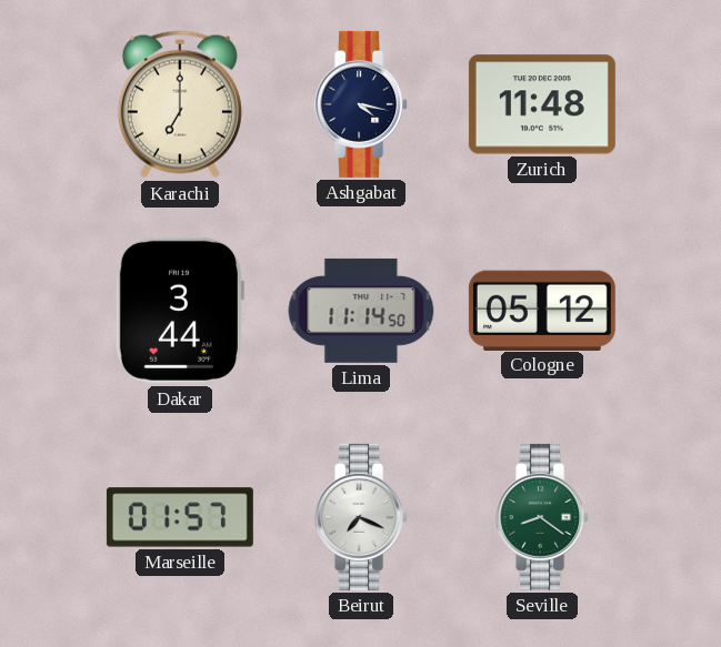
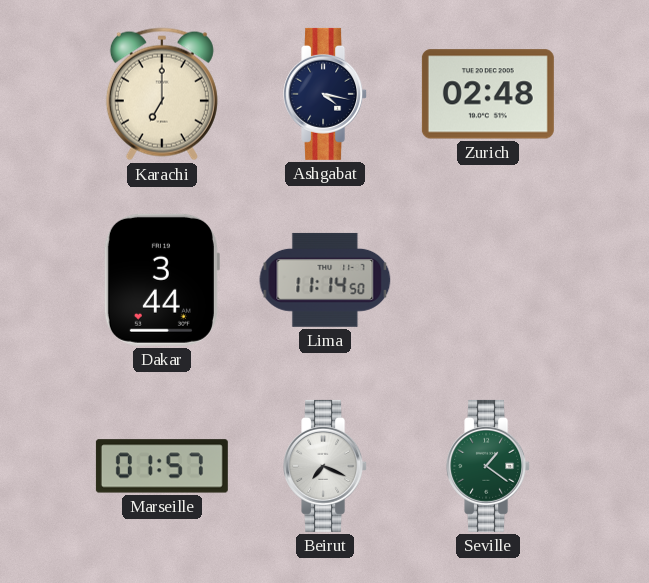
Zurich: 11:48 -> 02:48 (488, 94)
Cologne: 05:12 -> none (542, 310)
Seville: 8:21 -> 1:21 (489, 466)
